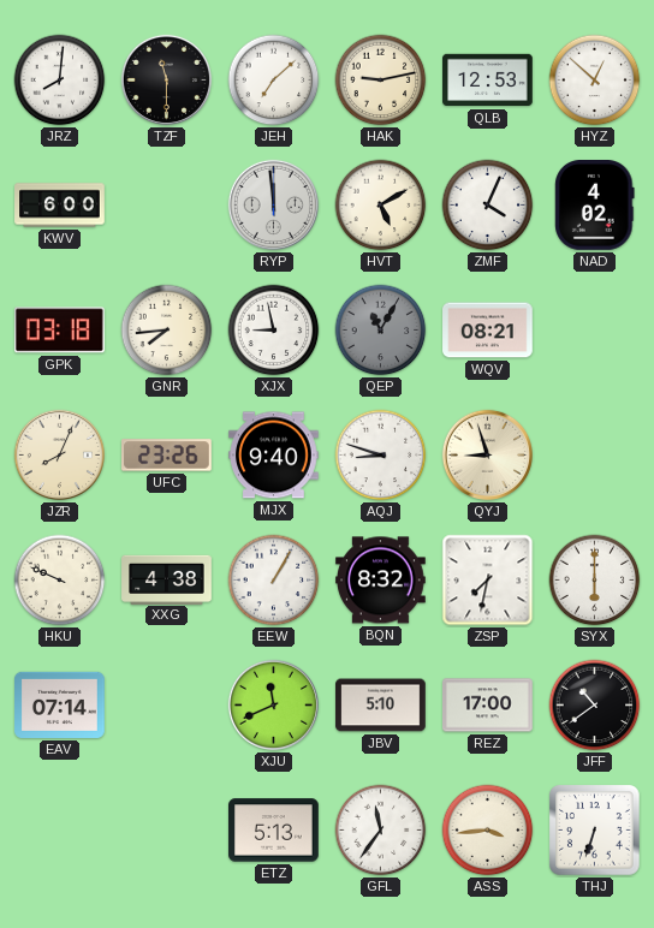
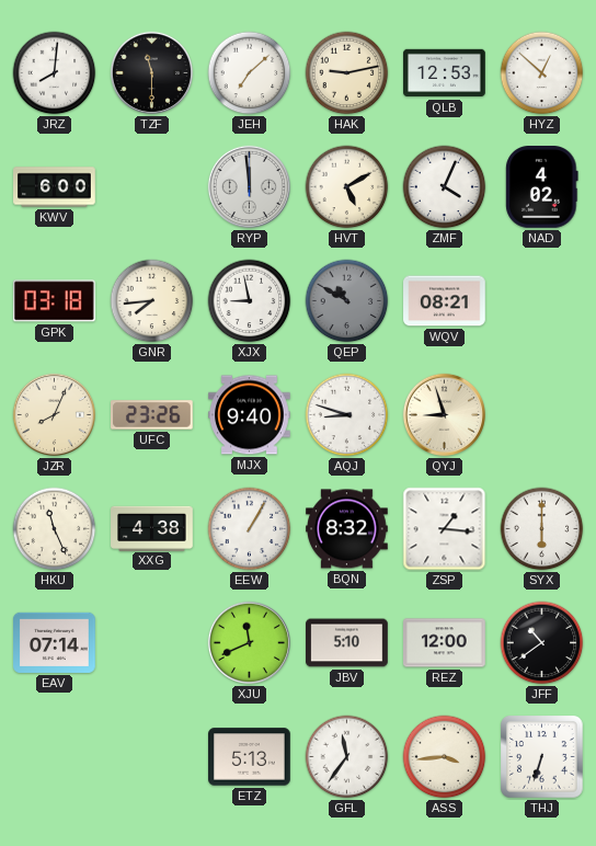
QEP: 11:05 -> 10:50 (347, 301)
HKU: 9:49 -> 11:26 (55, 529)
ZSP: 7:32 -> 1:16 (445, 529)
REZ: 17:00 -> 12:00 (445, 643)
